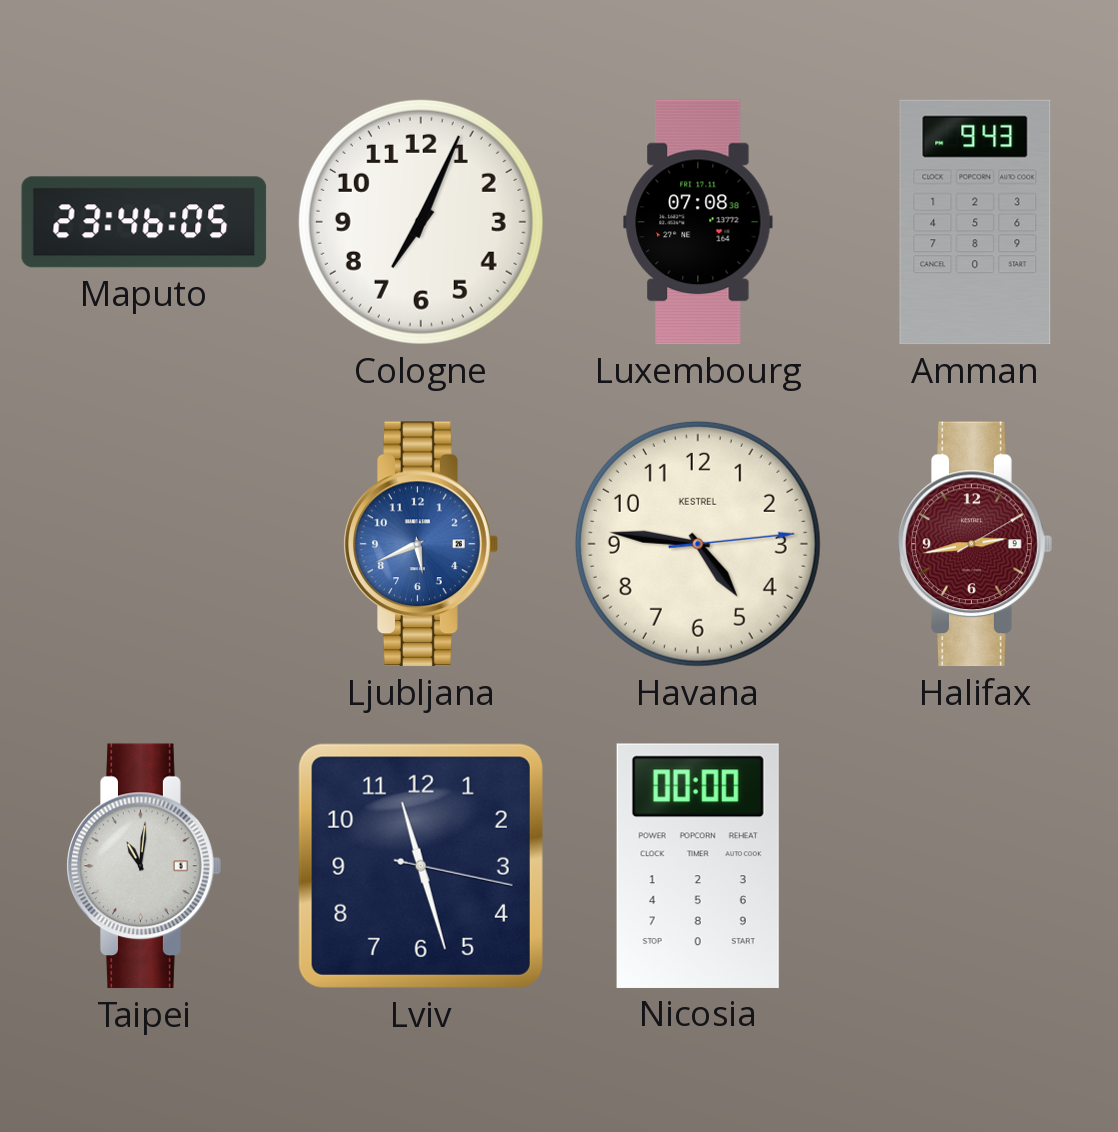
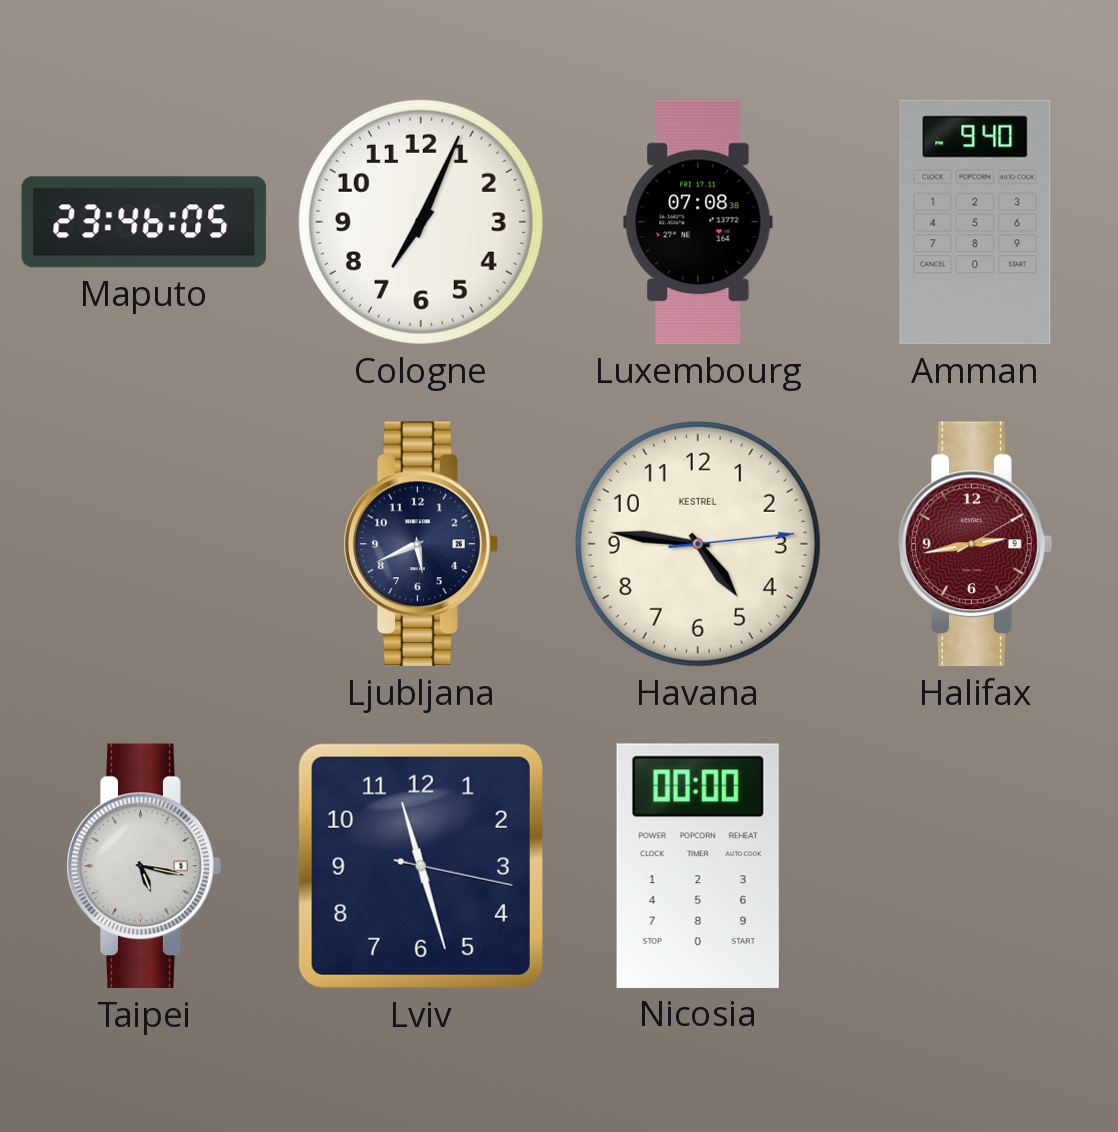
Amman: 9:43 -> 9:40 (975, 222)
Ljubljana dial: blue -> navy (421, 544)
Taipei: 11:01 -> 5:17 (144, 866)
